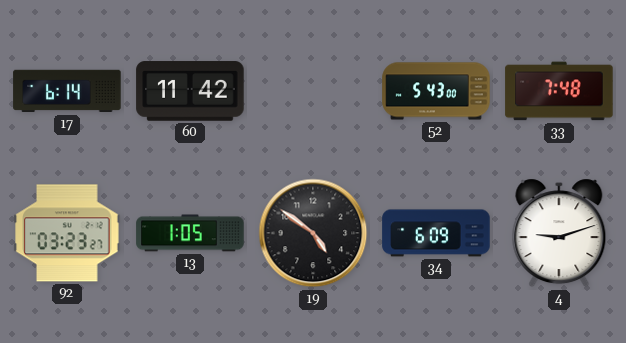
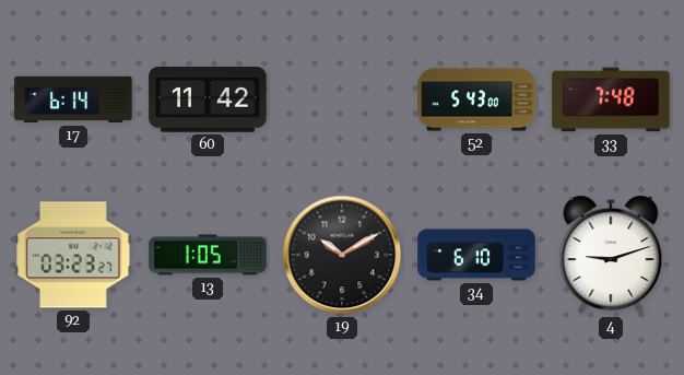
19: 4:51 -> 10:10 (342, 255)
34: 6:09 -> 6:10 (476, 255)
